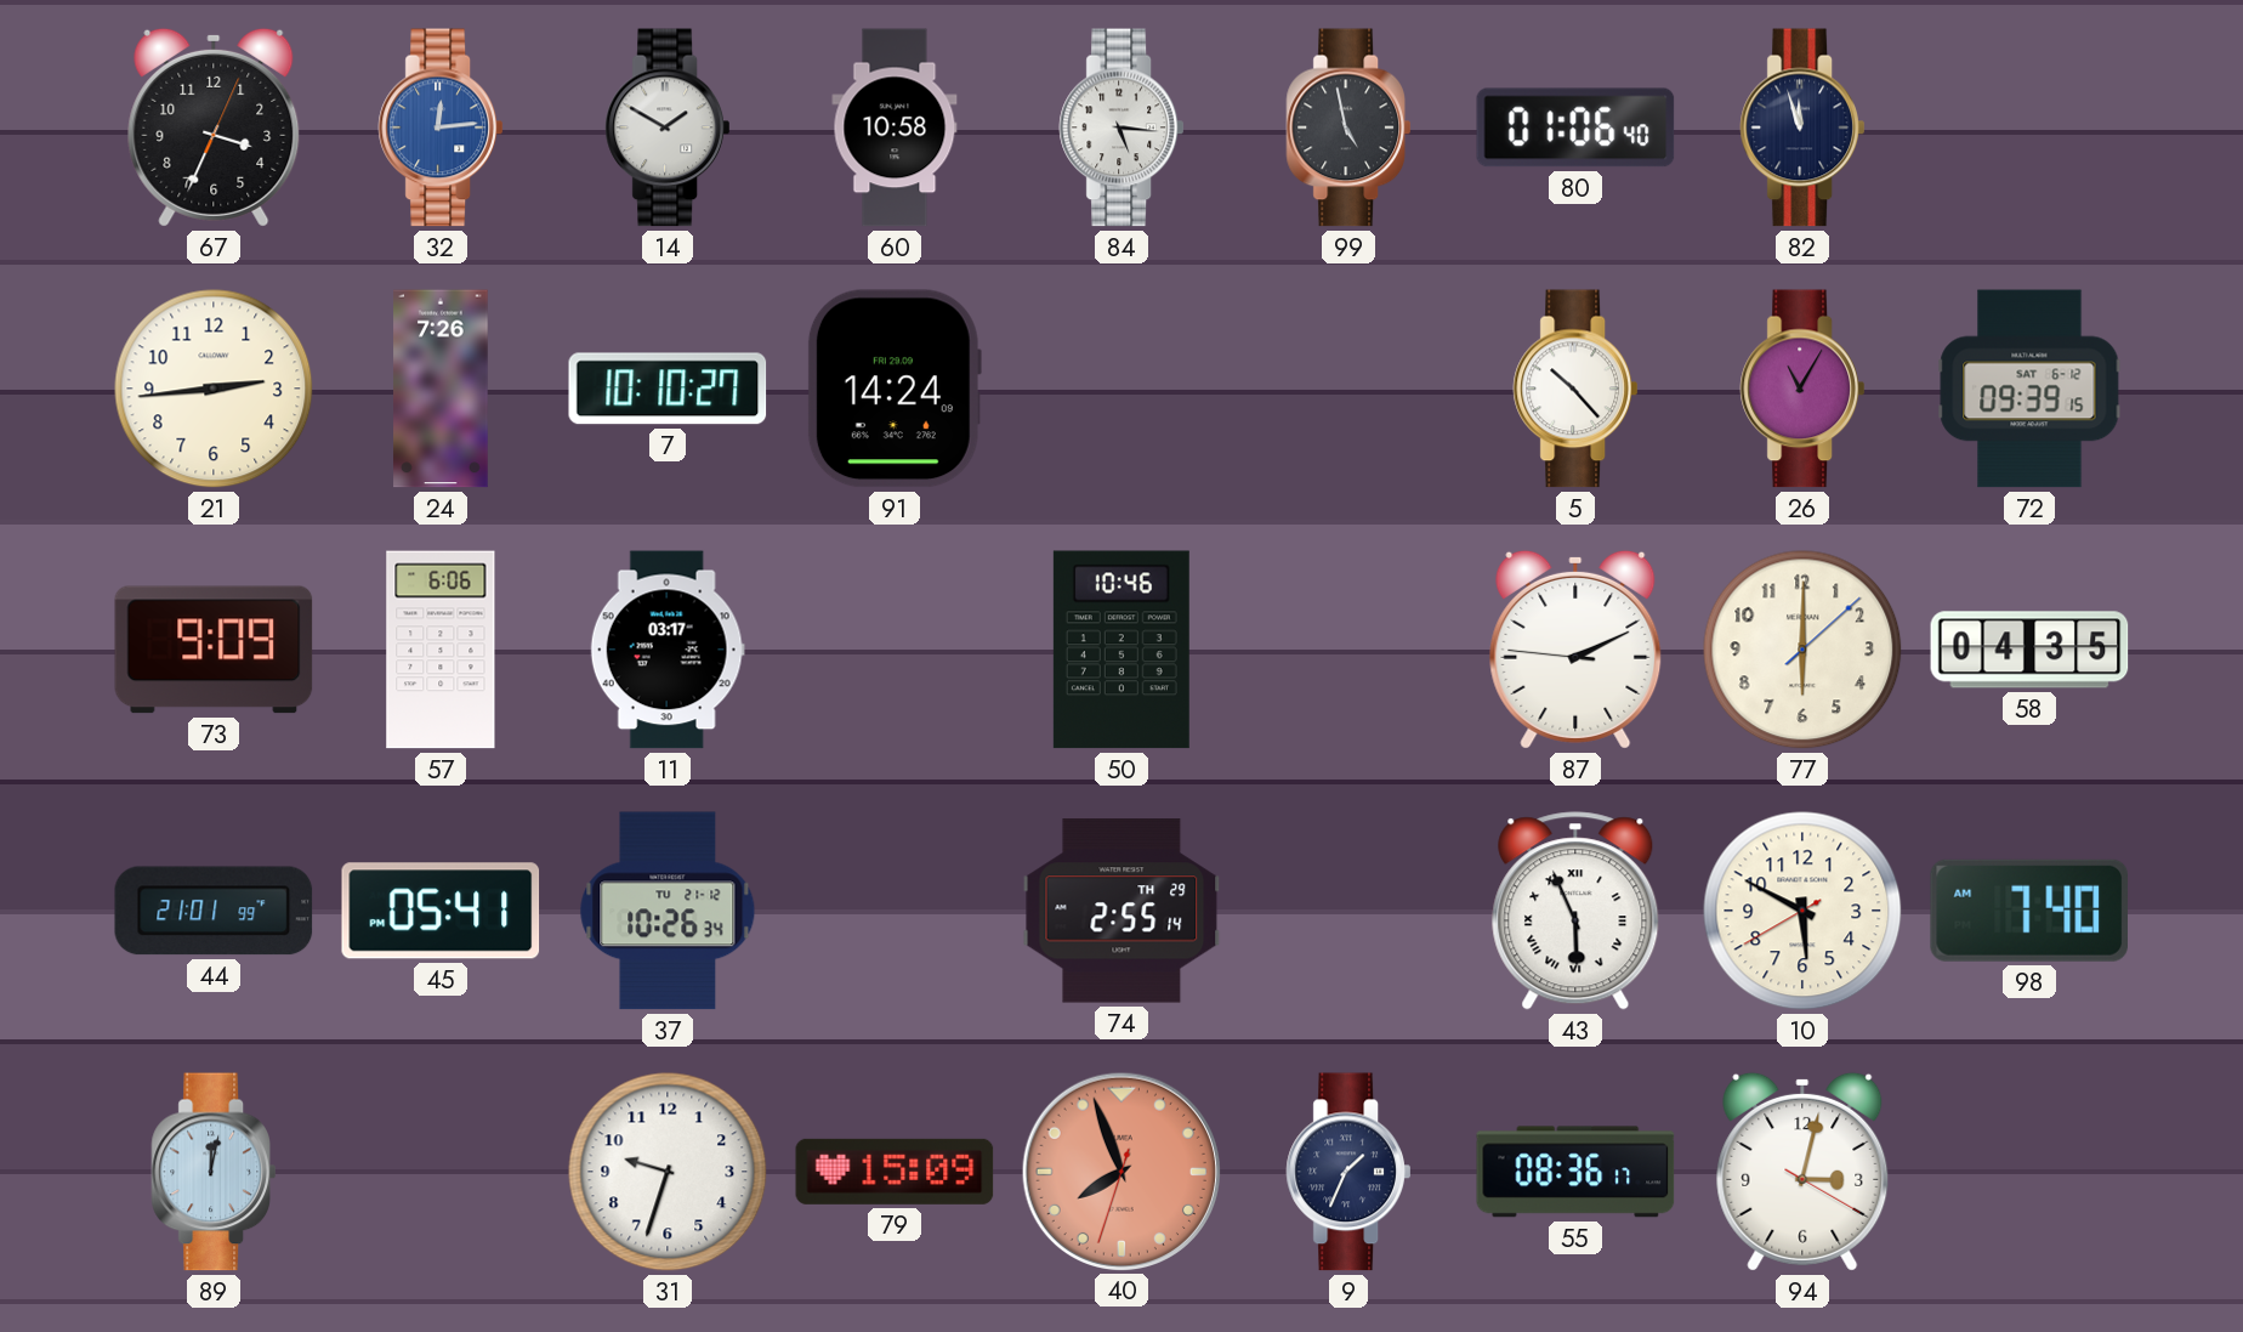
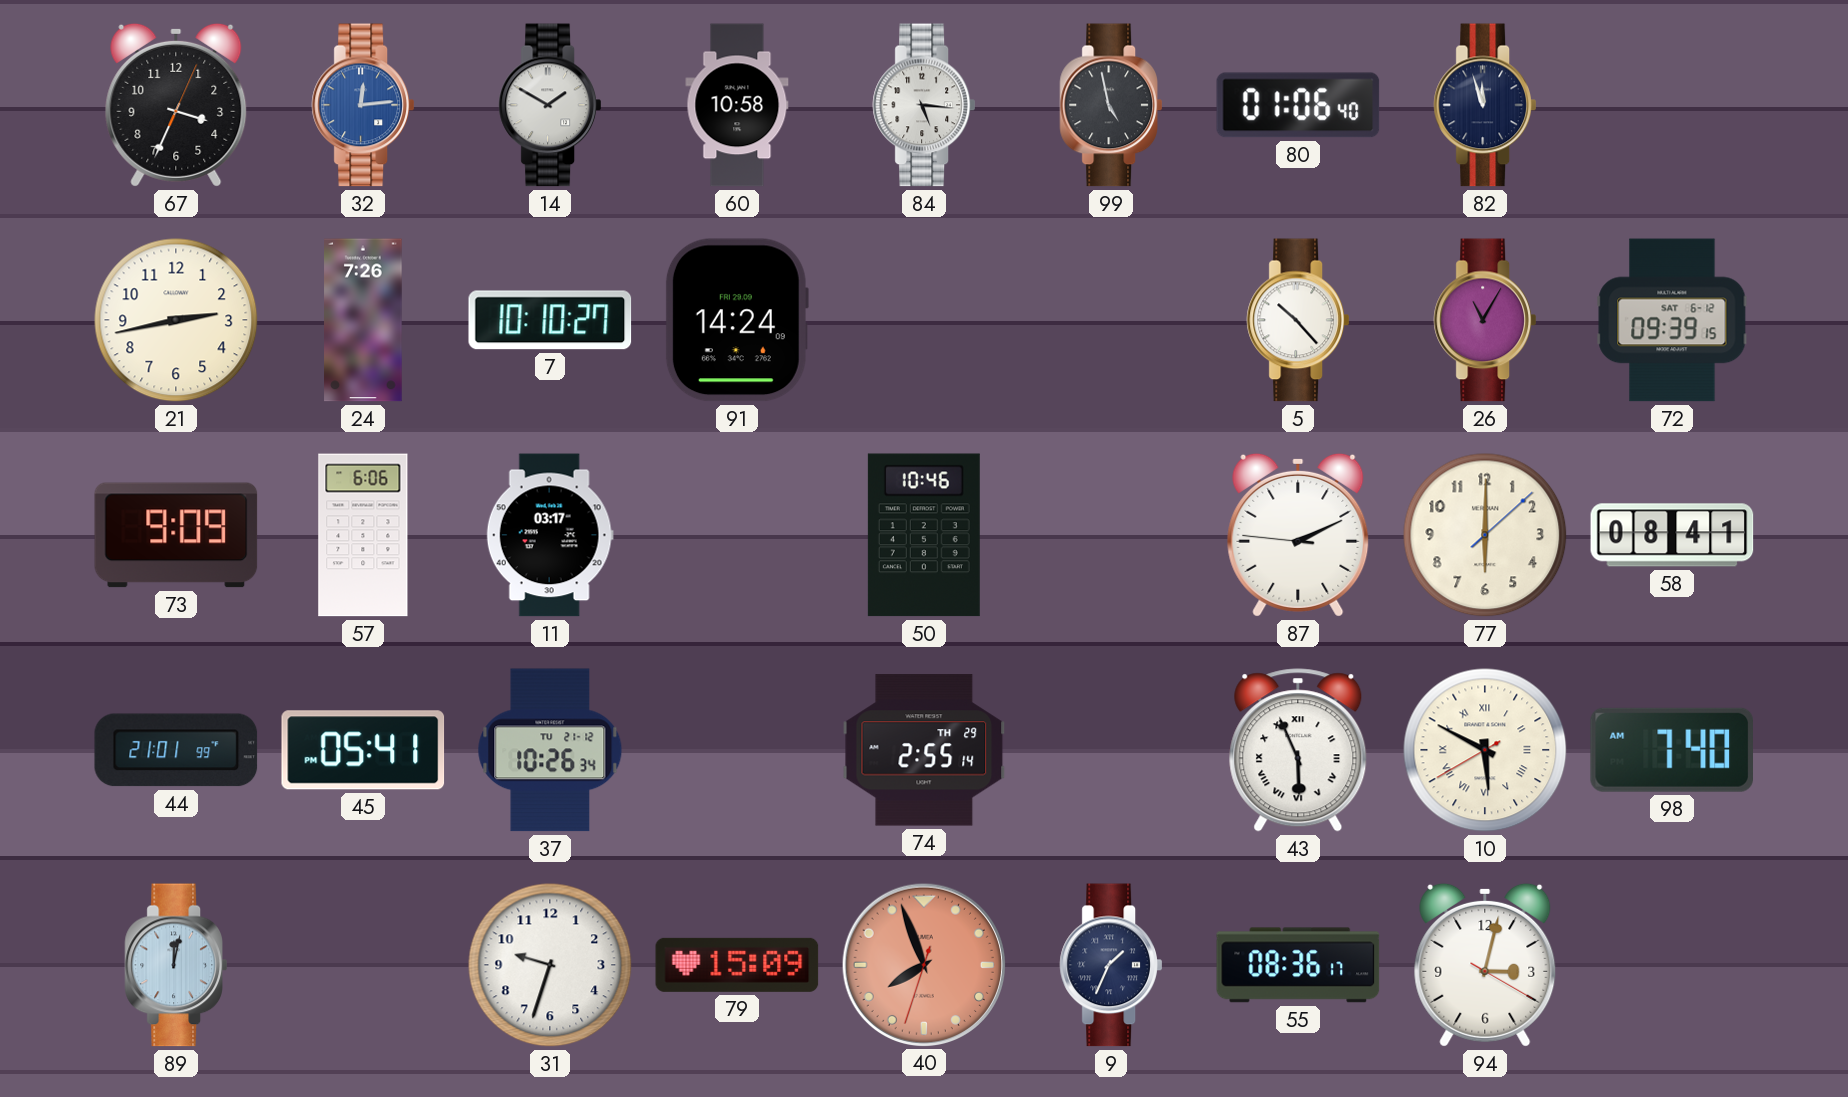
21: 2:44 -> 2:43 (176, 320)
58: 04:35 -> 08:41 (1672, 535)
10 numerals: Arabic -> Roman (1485, 750)
